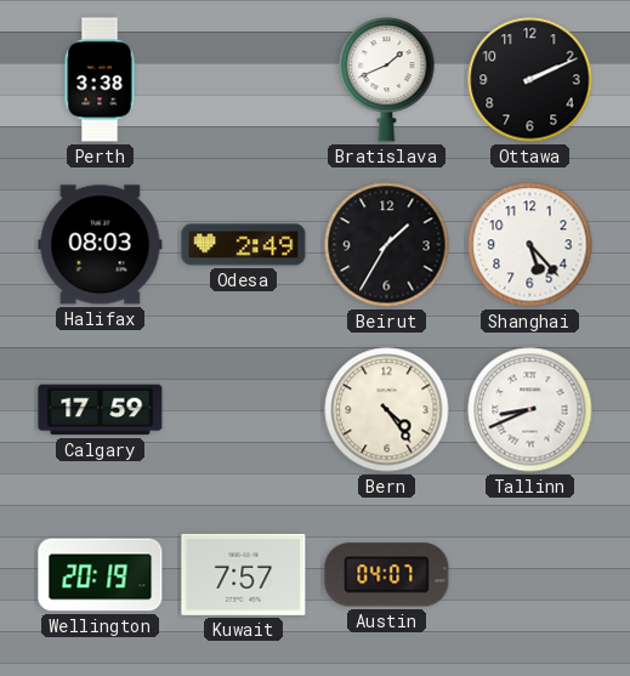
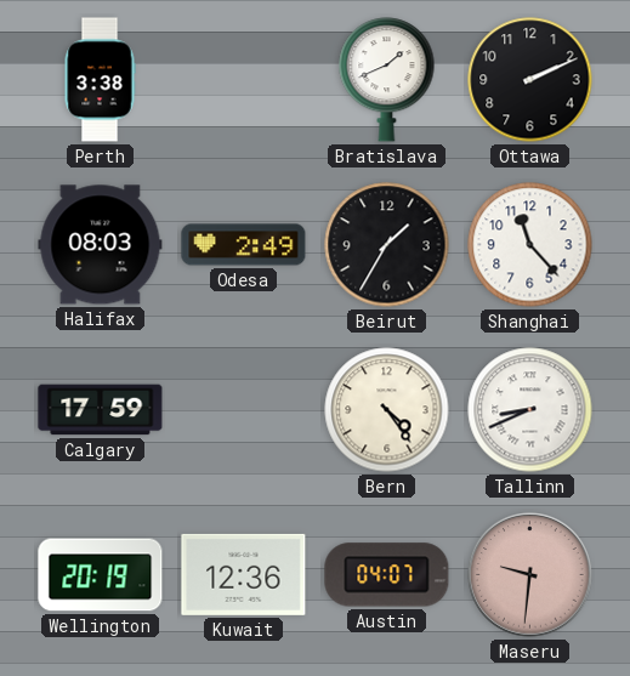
Shanghai: 5:23 -> 11:23 (530, 245)
Kuwait: 7:57 -> 12:36 (244, 574)
Maseru: none -> 9:31 (530, 575)
